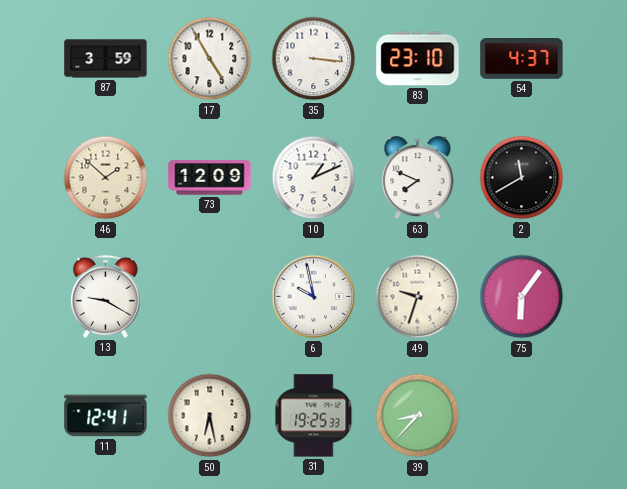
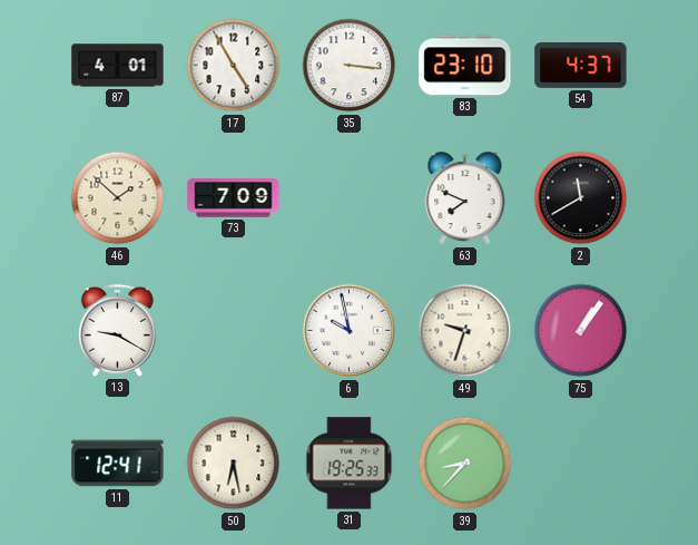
87: 3:59 -> 4:01 (118, 66)
73: 12:09 -> 7:09 (234, 198)
10: 1:11 -> none (314, 178)
75: 6:06 -> 1:06 (581, 331)
